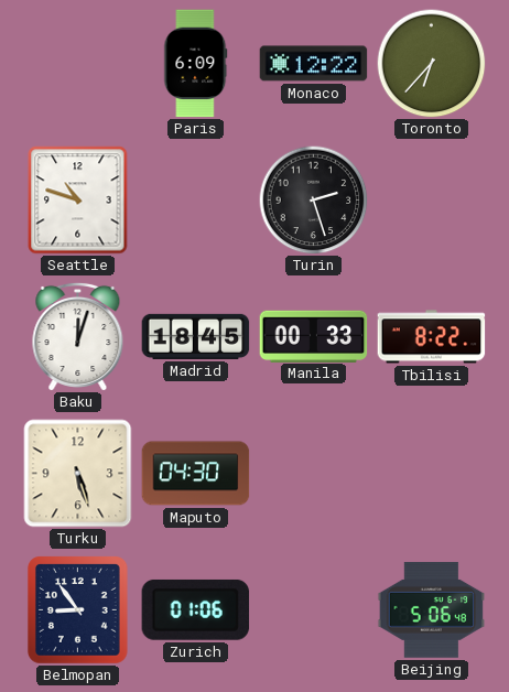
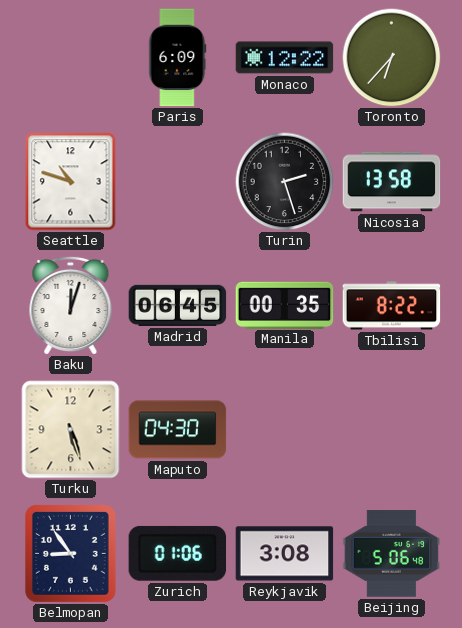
Nicosia: none -> 13:58 (392, 182)
Madrid: 18:45 -> 06:45 (178, 305)
Manila: 00:33 -> 00:35 (285, 305)
Reykjavik: none -> 3:08 (285, 554)
